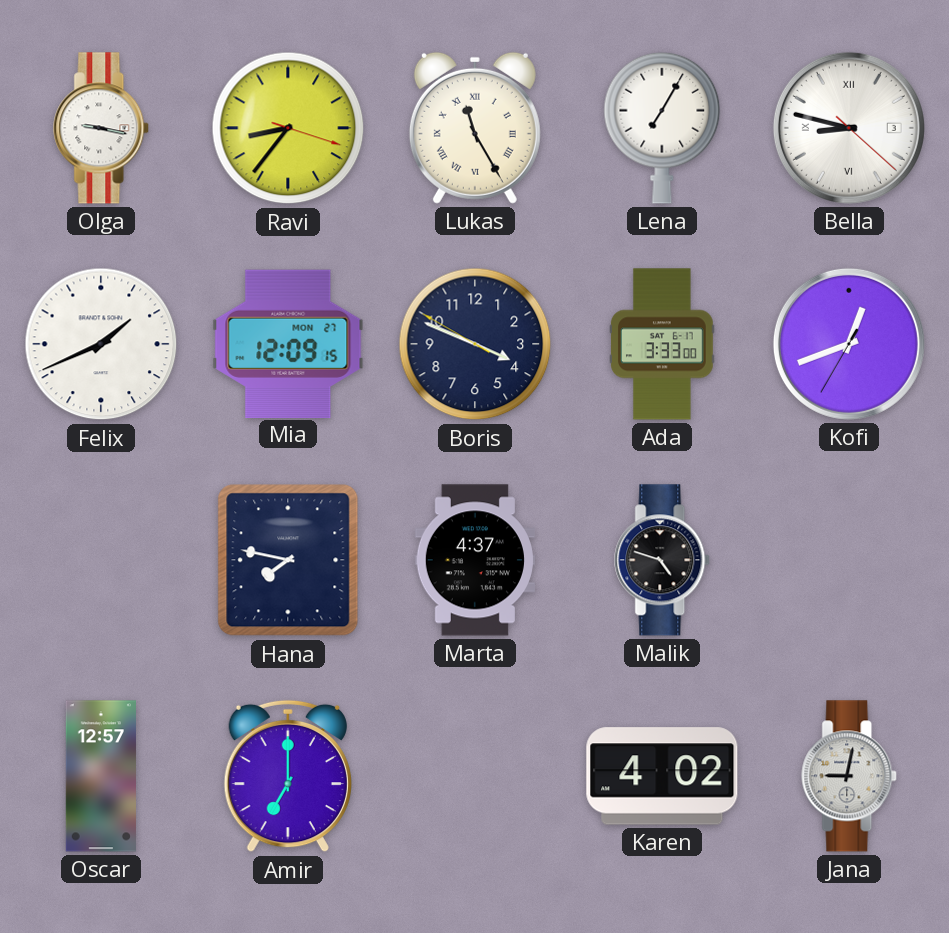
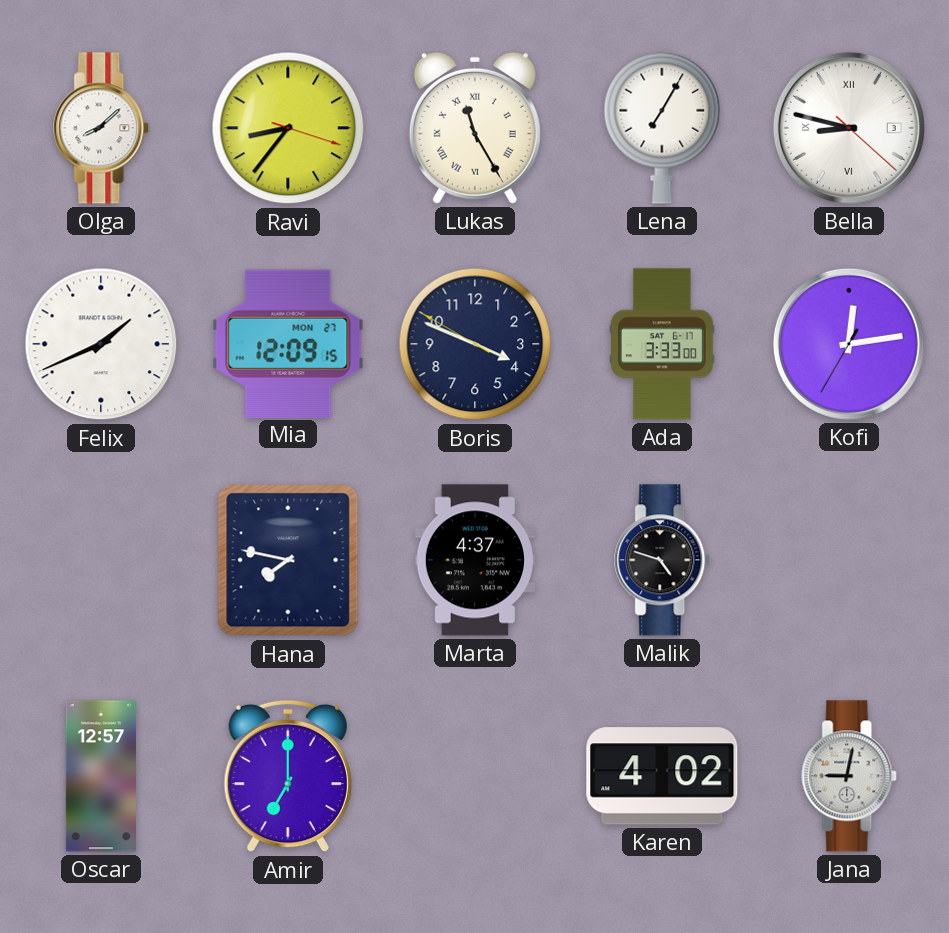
Olga: 9:17 -> 8:08 (102, 128)
Kofi: 12:41 -> 12:13 (849, 344)
